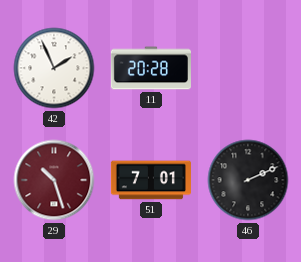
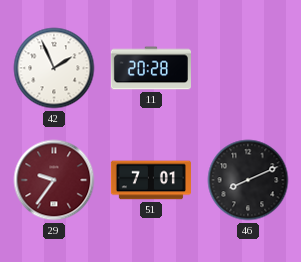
29: 10:27 -> 9:36 (54, 180)
46: 2:11 -> 8:11 (248, 180)
